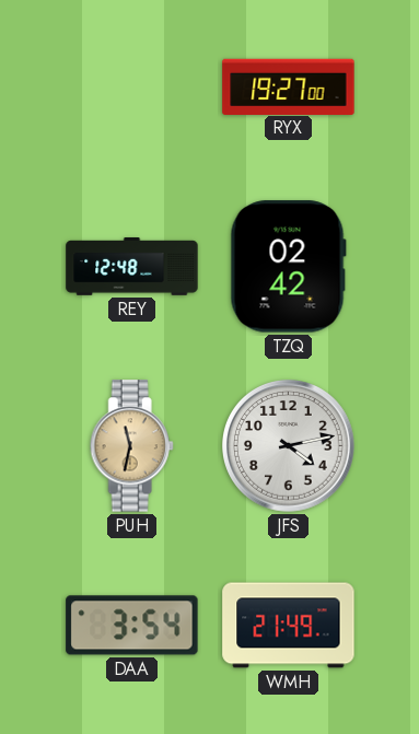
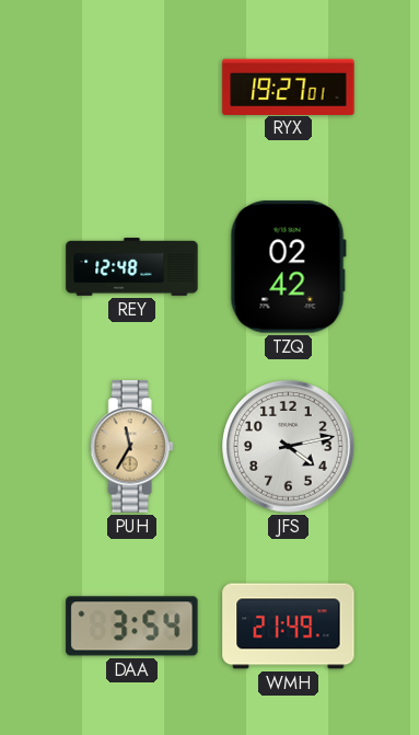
RYX: 19:27:00 -> 19:27:01 (289, 87)
PUH: 11:32 -> 11:35 (131, 447)
